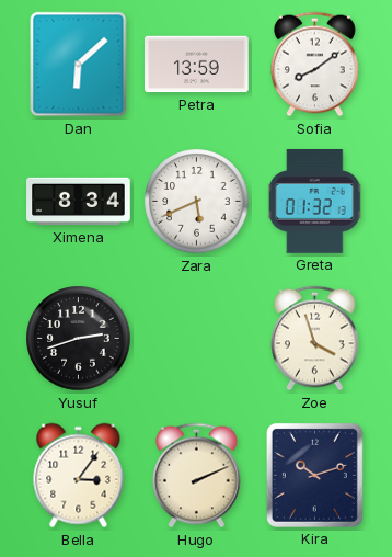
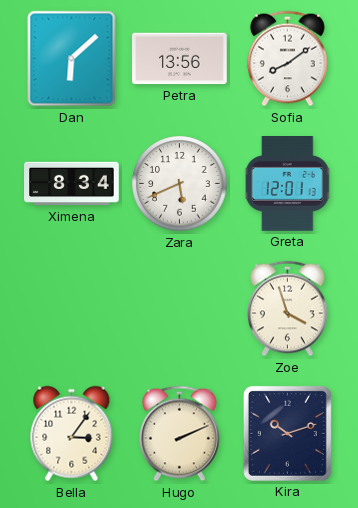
Petra: 13:59 -> 13:56 (180, 59)
Greta: 01:32 -> 12:01 (288, 184)
Yusuf: 2:42 -> none (79, 339)
